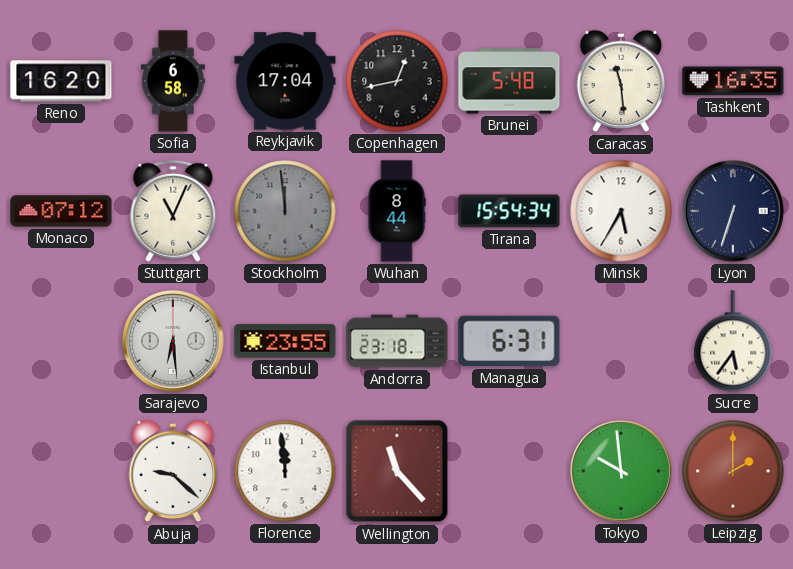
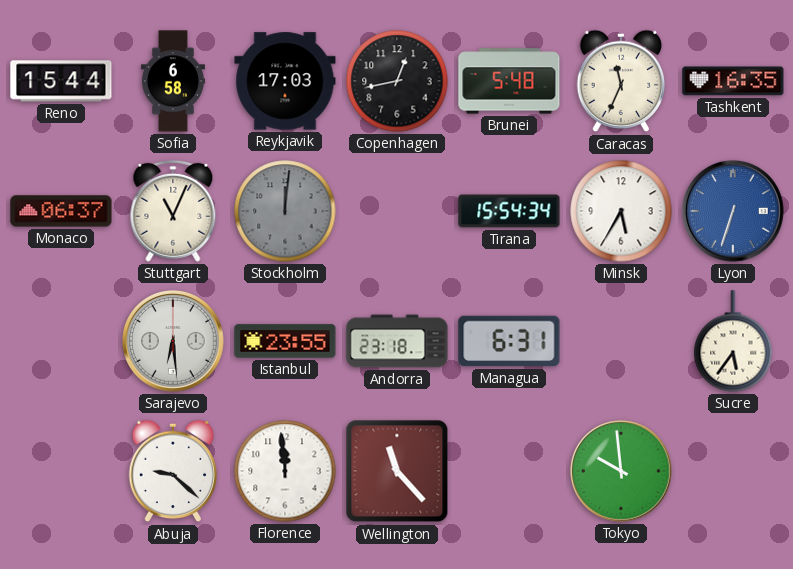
Reno: 16:20 -> 15:44 (61, 81)
Reykjavik: 17:04 -> 17:03 (285, 81)
Caracas: 11:29 -> 11:34 (621, 81)
Monaco: 07:12 -> 06:37 (61, 211)
Stockholm: 11:59 -> 12:01 (285, 211)
Wuhan: 8:44 -> none (397, 211)
Lyon dial: navy -> blue (734, 212)
Leipzig: 2:00 -> none (733, 471)
